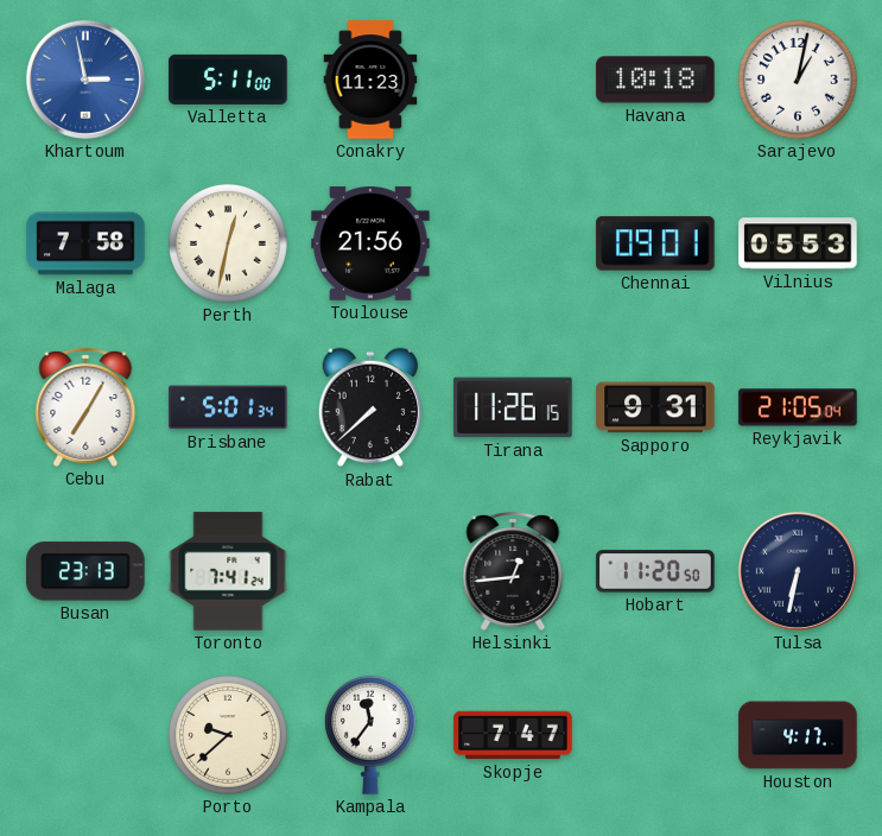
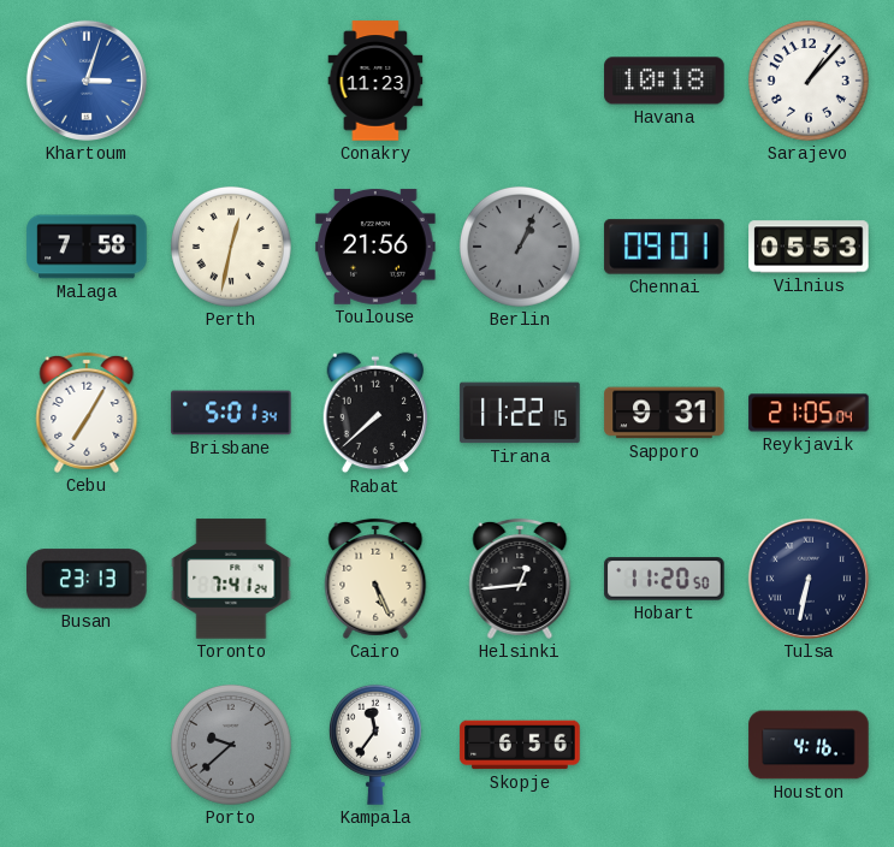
Khartoum: 2:58 -> 3:03 (87, 81)
Valletta: 5:11 -> none (228, 80)
Sarajevo: 1:02 -> 1:07 (809, 81)
Berlin: none -> 1:04 (520, 247)
Tirana: 11:26 -> 11:22 (520, 413)
Cairo: none -> 5:26 (375, 579)
Porto dial: cream -> grey (231, 745)
Skopje: 7:47 -> 6:56 (520, 745)
Houston: 4:17 -> 4:16 (809, 745)
